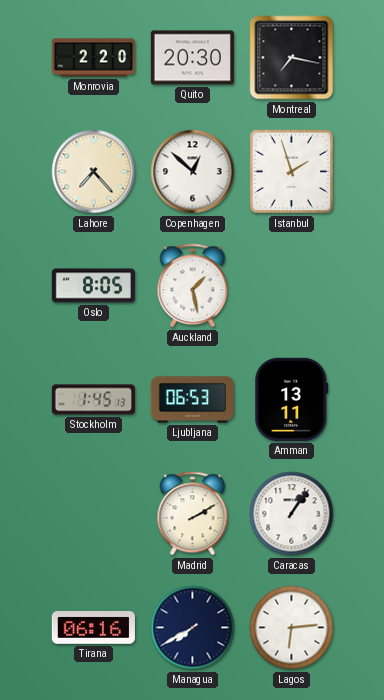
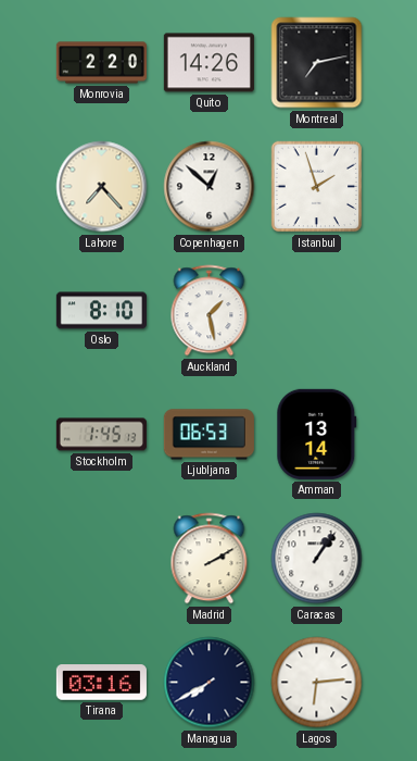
Quito: 20:30 -> 14:26 (208, 63)
Montreal: 7:17 -> 7:13 (317, 63)
Oslo: 8:05 -> 8:10 (101, 311)
Amman: 13:11 -> 13:14 (317, 434)
Tirana: 06:16 -> 03:16 (101, 683)
